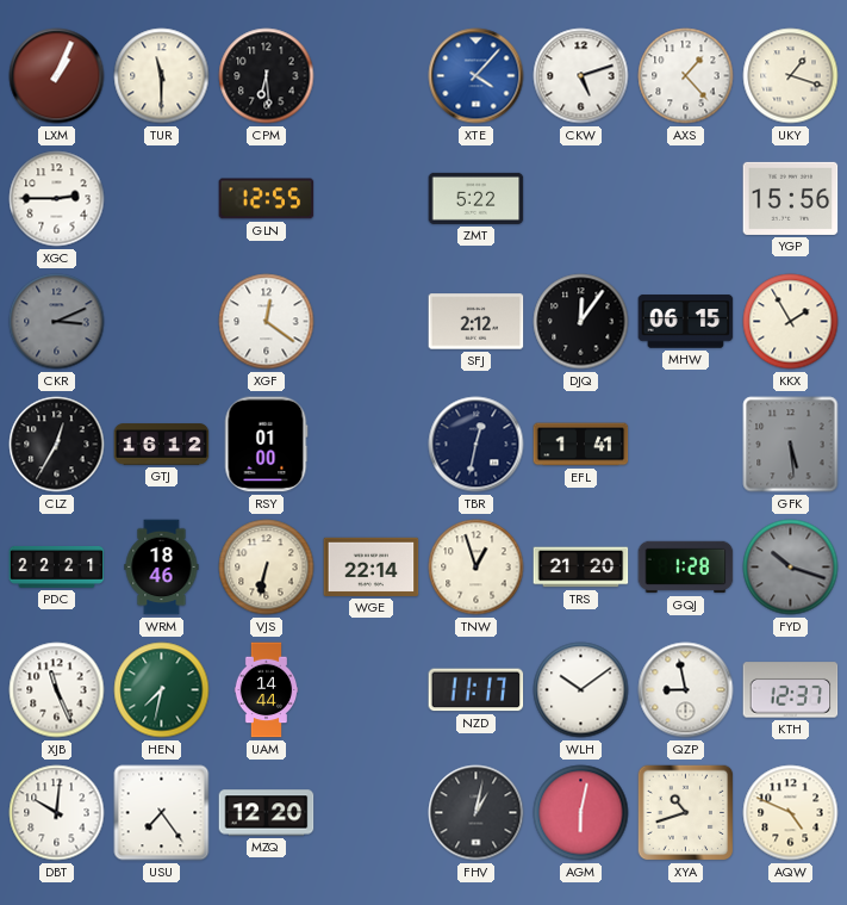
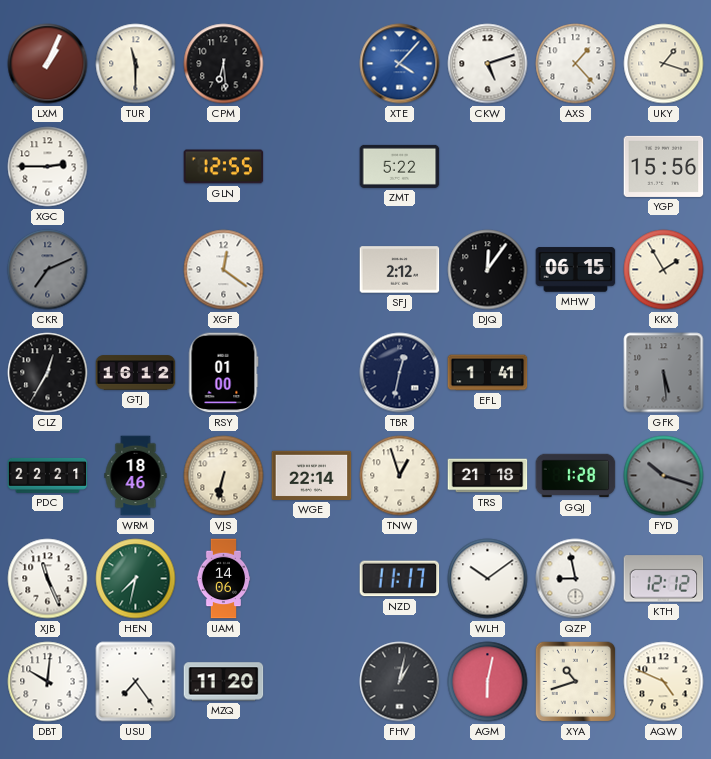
CKR: 3:11 -> 7:11 (48, 270)
TRS: 21:20 -> 21:18 (488, 476)
UAM: 14:44 -> 14:06 (224, 579)
KTH: 12:37 -> 12:12 (664, 579)
MZQ: 12:20 -> 11:20 (224, 682)
